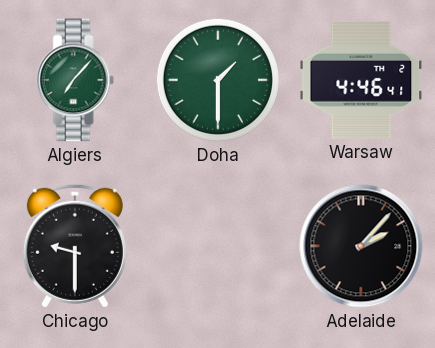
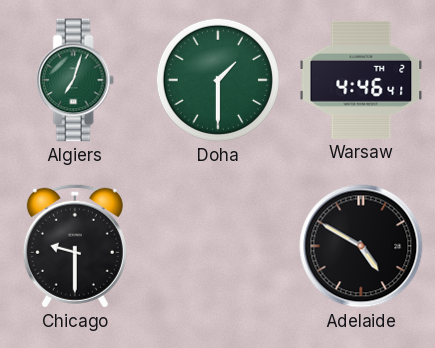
Algiers: 7:07 -> 7:03 (75, 80)
Adelaide: 2:07 -> 4:50 (361, 246)
